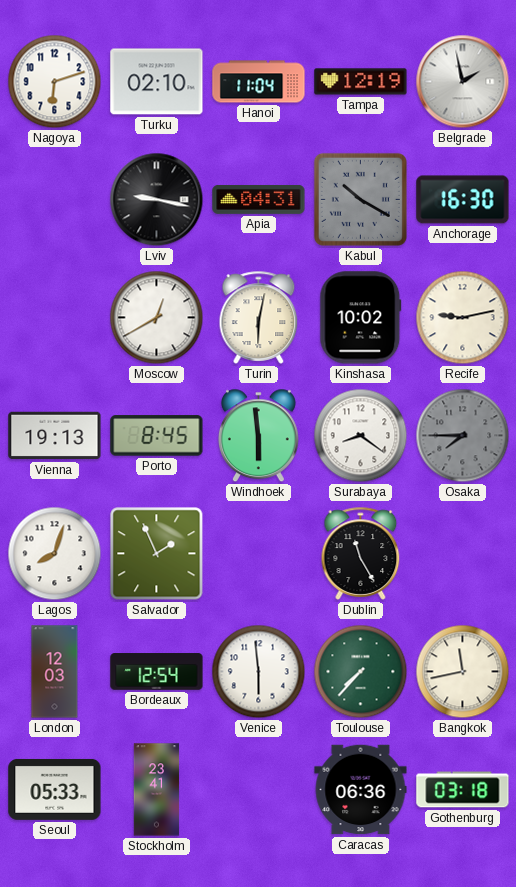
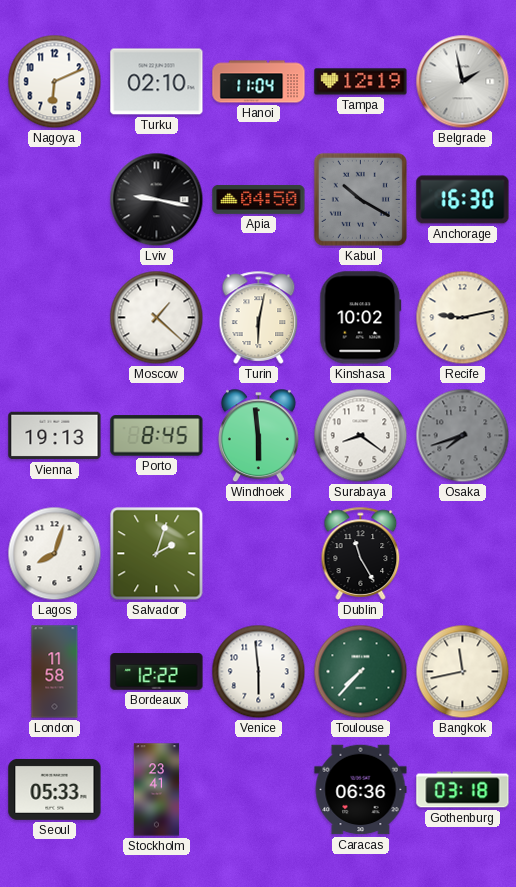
Nagoya: 6:12 -> 6:11 (55, 82)
Apia: 04:31 -> 04:50 (259, 199)
Moscow: 12:40 -> 1:22 (157, 318)
Osaka: 7:45 -> 7:42 (463, 436)
Salvador: 1:56 -> 2:03 (157, 554)
London: 12:03 -> 11:58 (55, 672)
Bordeaux: 12:54 -> 12:22 (157, 672)
